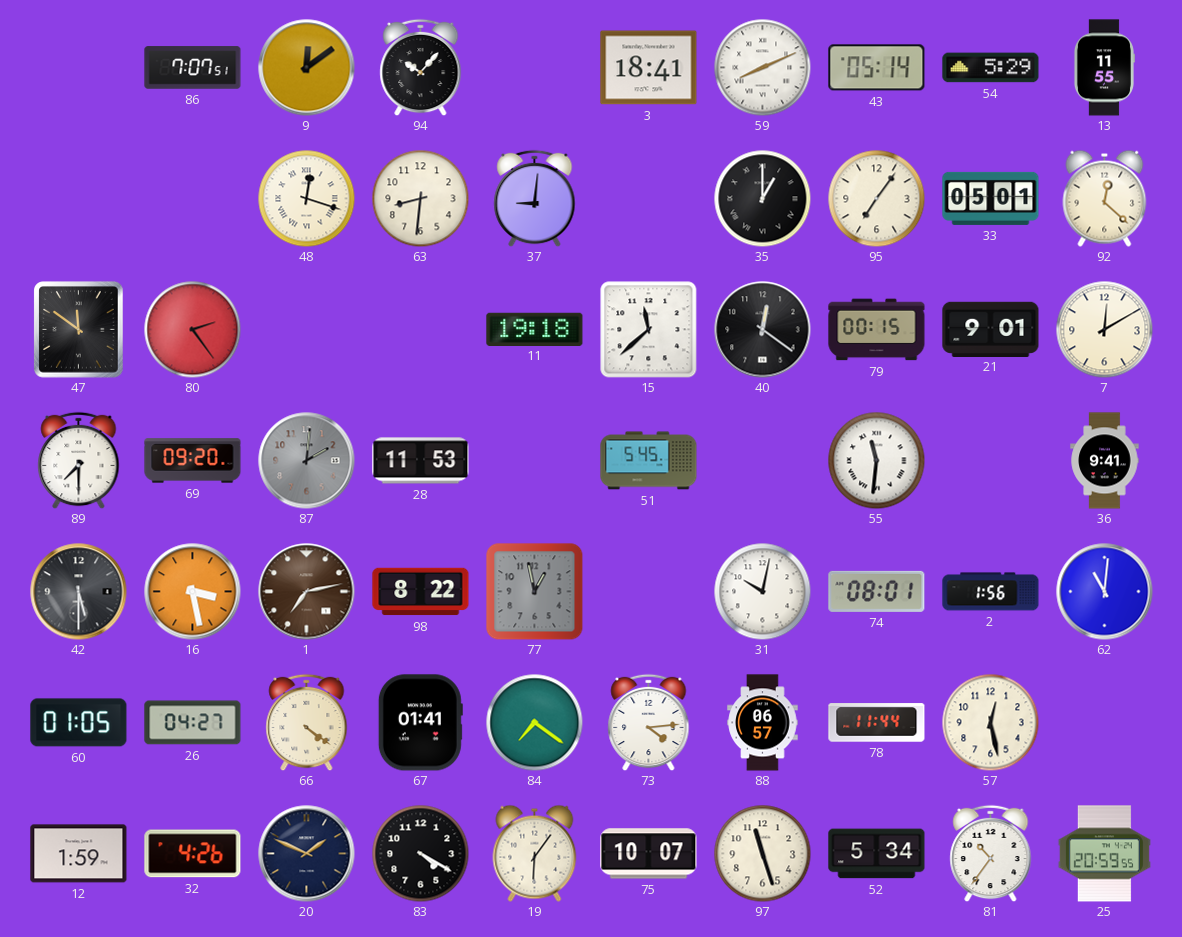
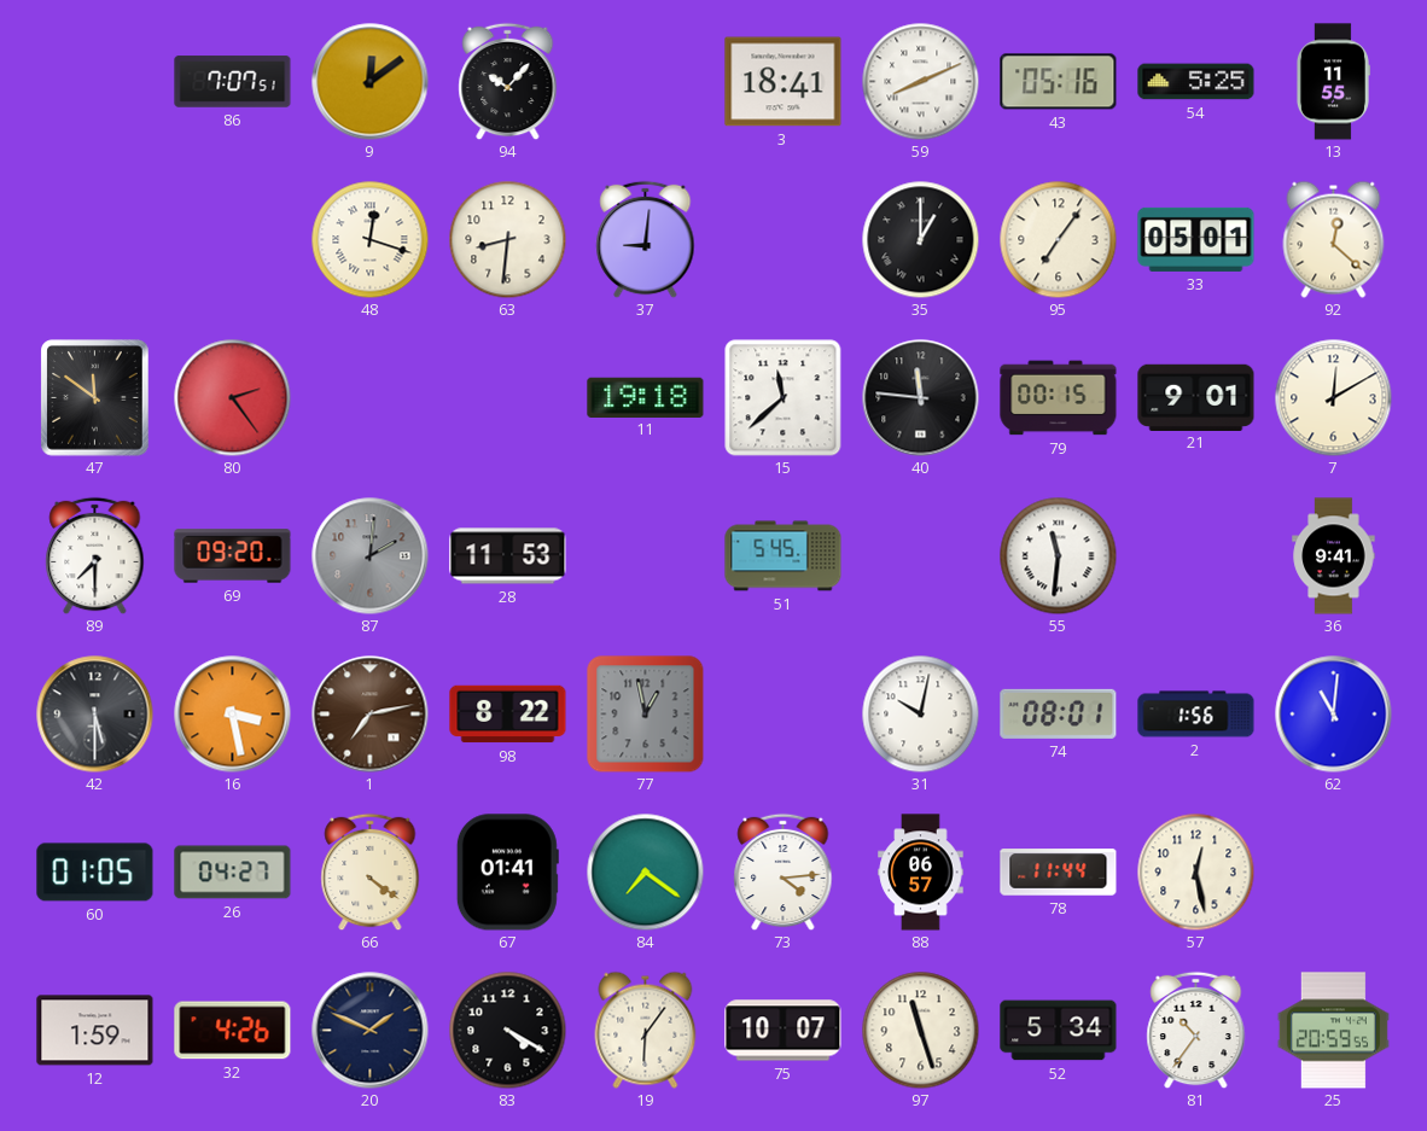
43: 05:14 -> 05:16 (1059, 82)
54: 5:29 -> 5:25 (1196, 82)
40: 12:21 -> 11:46 (921, 398)
